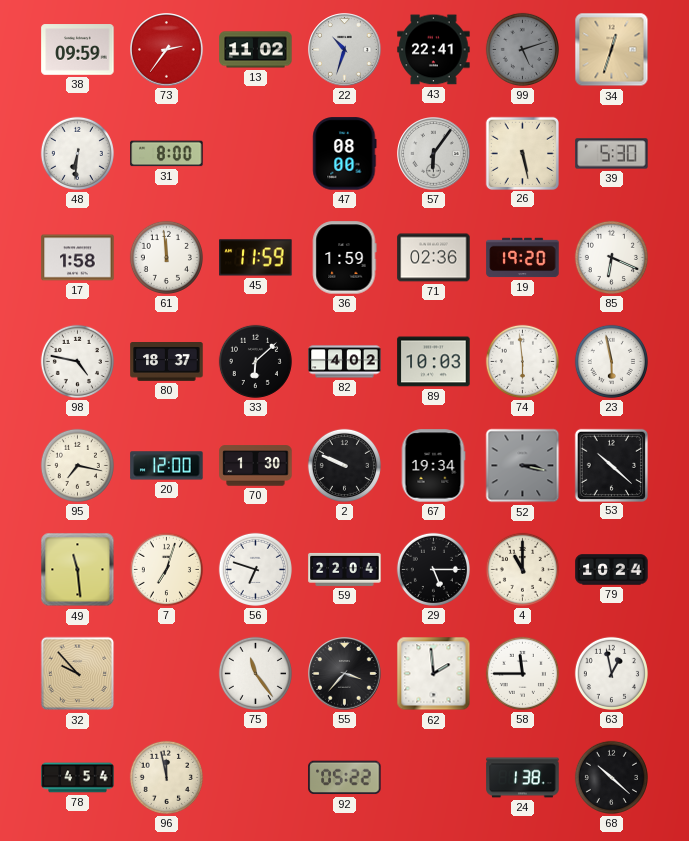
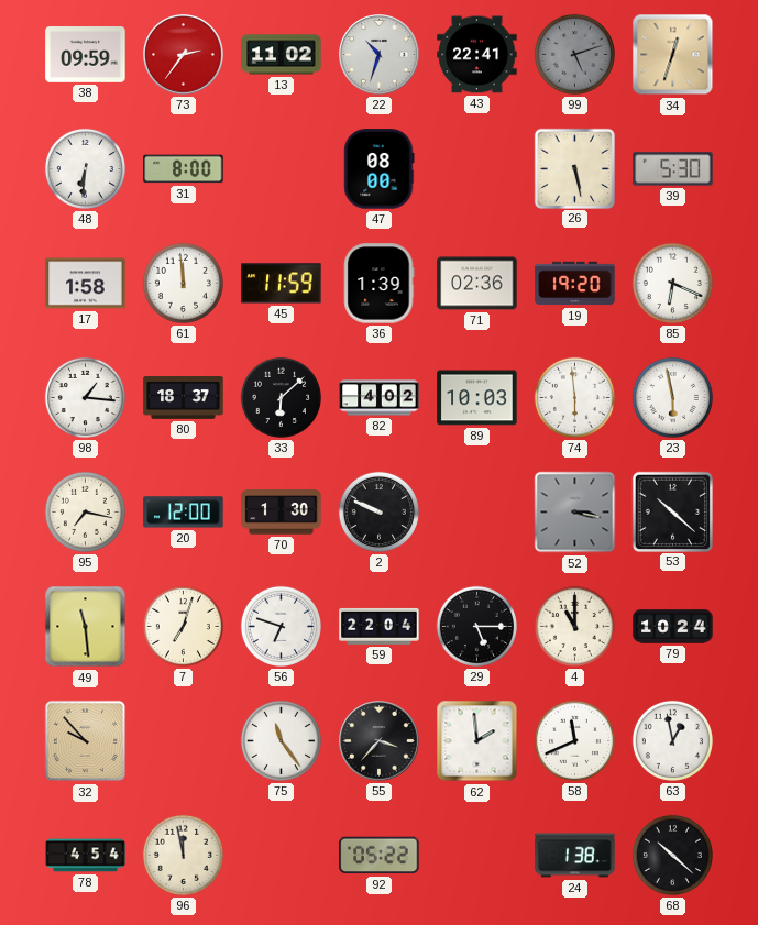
57: 6:06 -> none (434, 154)
36: 1:59 -> 1:39 (378, 284)
98: 4:47 -> 1:16 (85, 397)
67: 19:34 -> none (433, 466)
58: 11:45 -> 11:41 (574, 740)
